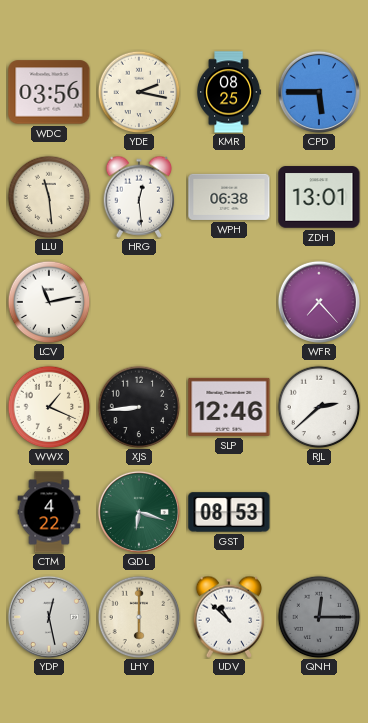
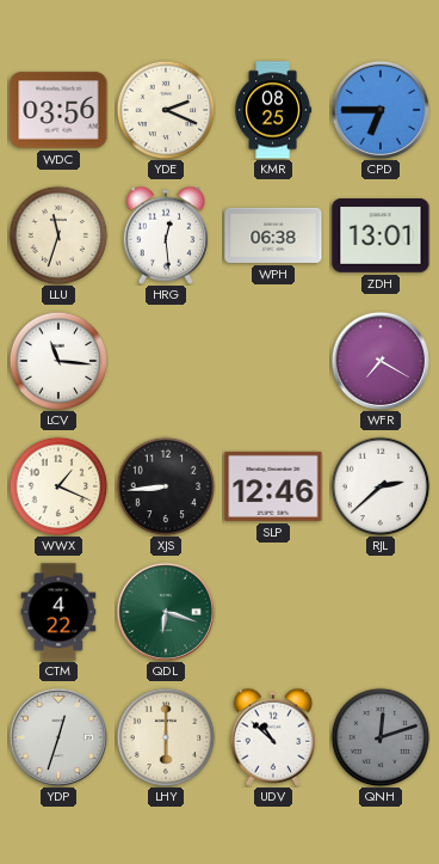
YDE: 2:17 -> 2:19 (166, 110)
CPD: 5:45 -> 6:45 (381, 110)
LLU: 11:29 -> 11:33 (58, 235)
LCV: 11:13 -> 11:16 (58, 361)
WFR: 7:23 -> 7:20 (381, 361)
GST: 08:53 -> none (229, 512)
YDP: 12:28 -> 12:33 (58, 737)
QNH: 12:15 -> 12:12 (381, 737)
